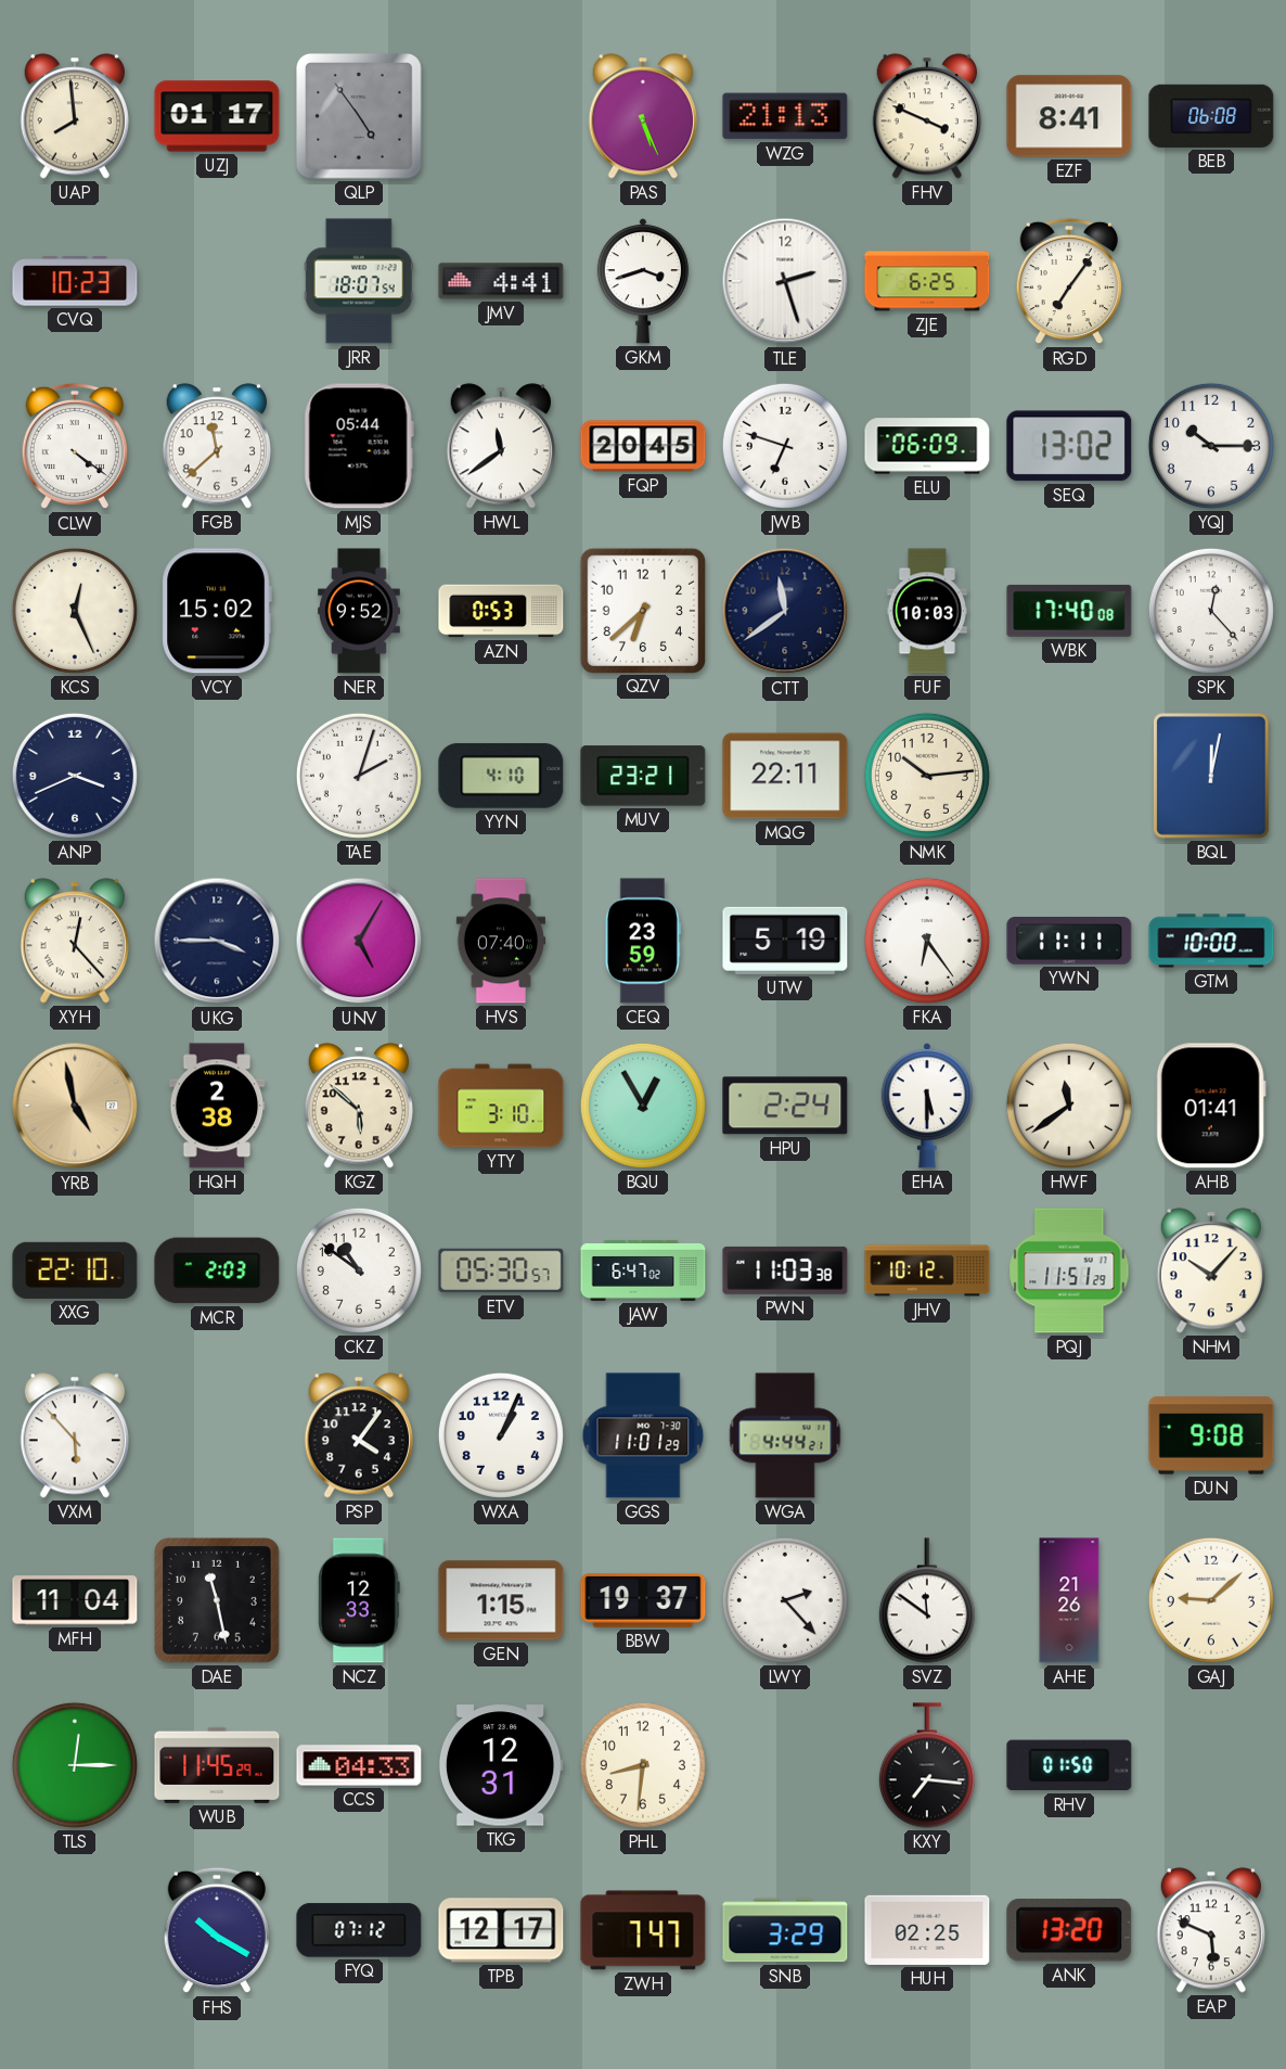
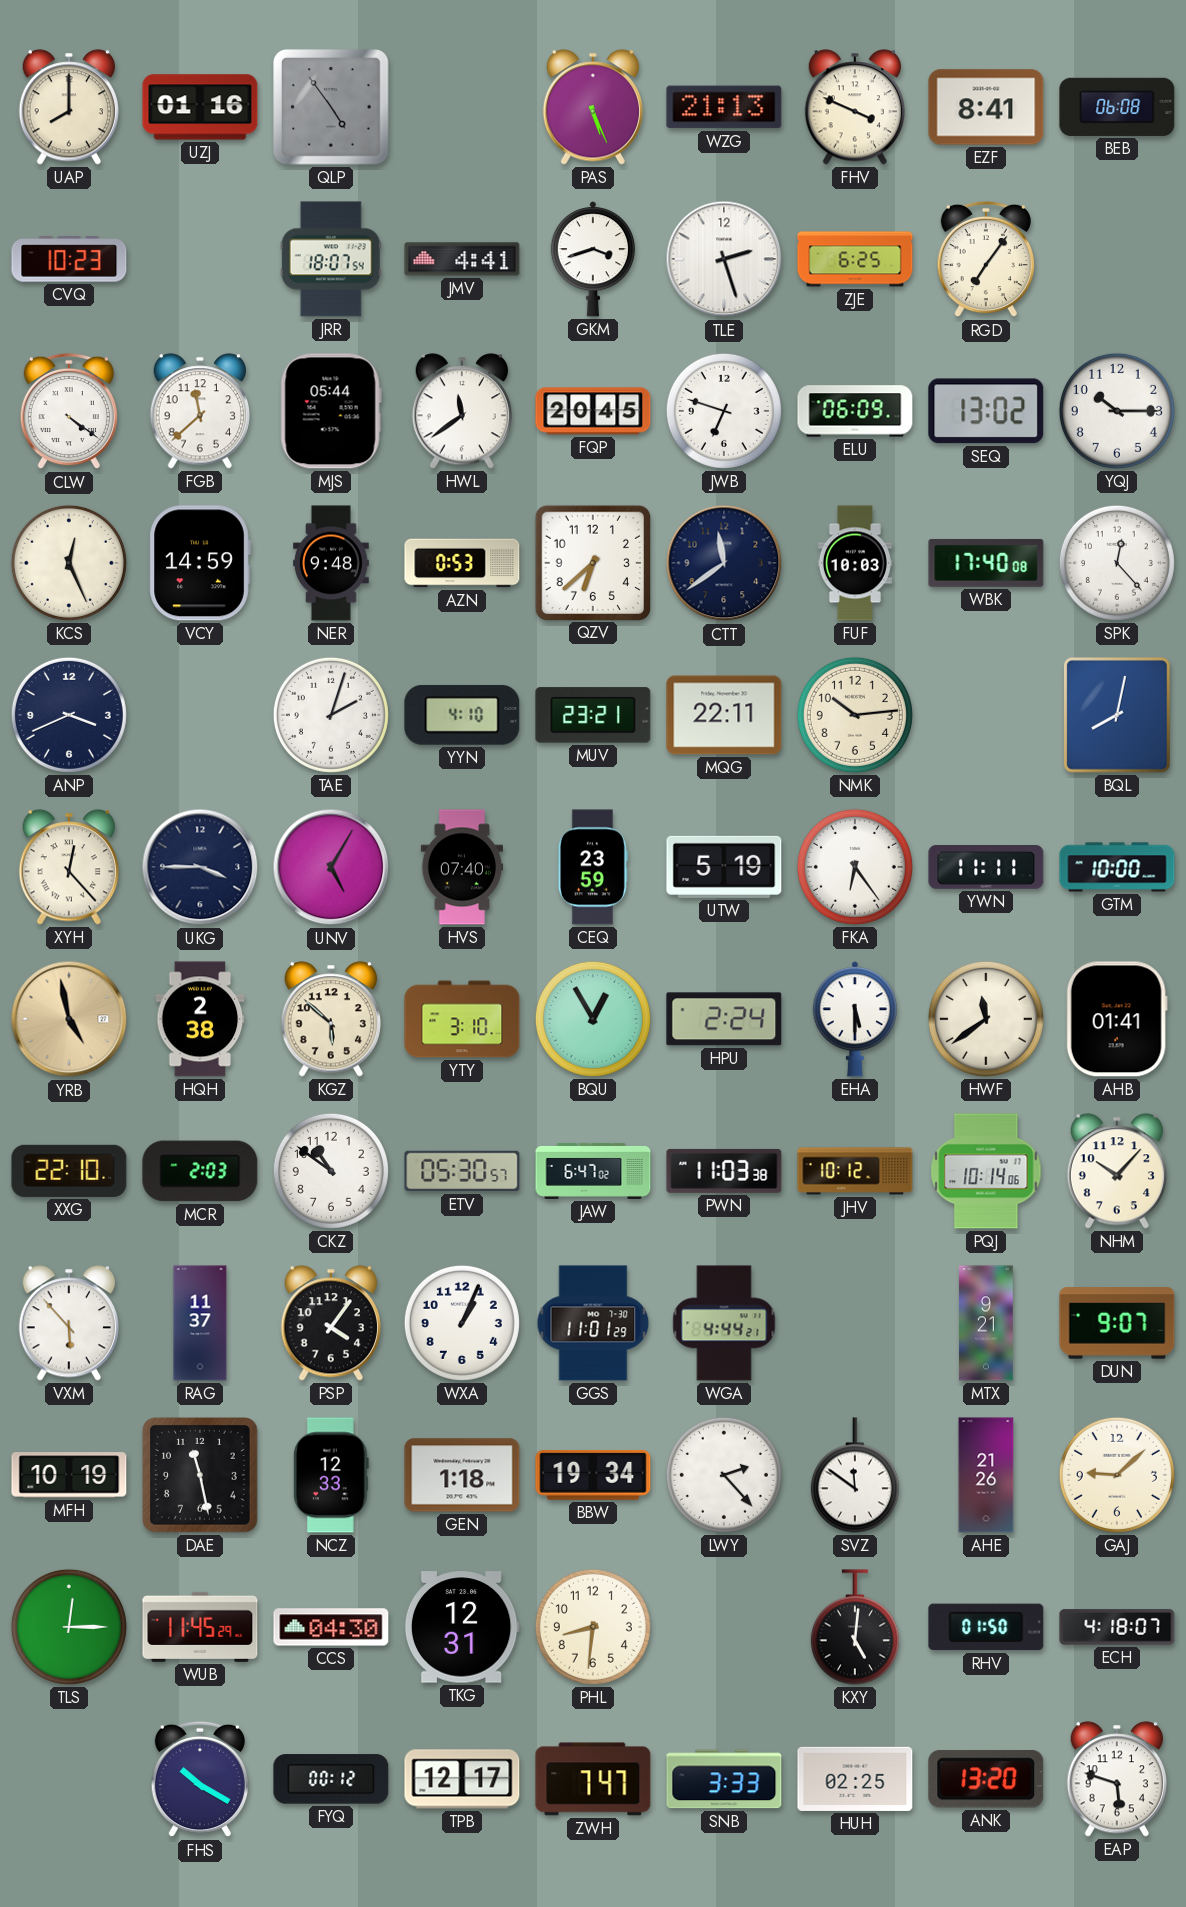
UAP: 7:59 -> 8:00 (68, 107)
UZJ: 01:17 -> 01:16 (200, 107)
VCY: 15:02 -> 14:59 (200, 563)
NER: 9:52 -> 9:48 (332, 563)
BQL: 12:02 -> 8:02 (1118, 715)
PQJ: 11:51 -> 10:14 (986, 1171)
RAG: none -> 11:37 (200, 1323)
MTX: none -> 9:21 (986, 1323)
DUN: 9:08 -> 9:07 (1117, 1323)
MFH: 11:04 -> 10:19 (69, 1475)
GEN: 1:15 -> 1:18 (462, 1475)
BBW: 19:37 -> 19:34 (593, 1476)
CCS: 04:33 -> 04:30 (331, 1627)
KXY: 7:16 -> 5:01 (855, 1627)
ECH: none -> 4:18 (1117, 1627)
FYQ: 07:12 -> 00:12 (331, 1779)
SNB: 3:29 -> 3:33 (724, 1779)
EAP: 5:49 -> 5:48 (1116, 1779)
